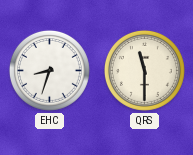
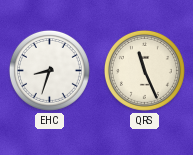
QRS: 11:30 -> 11:26 (144, 70)
